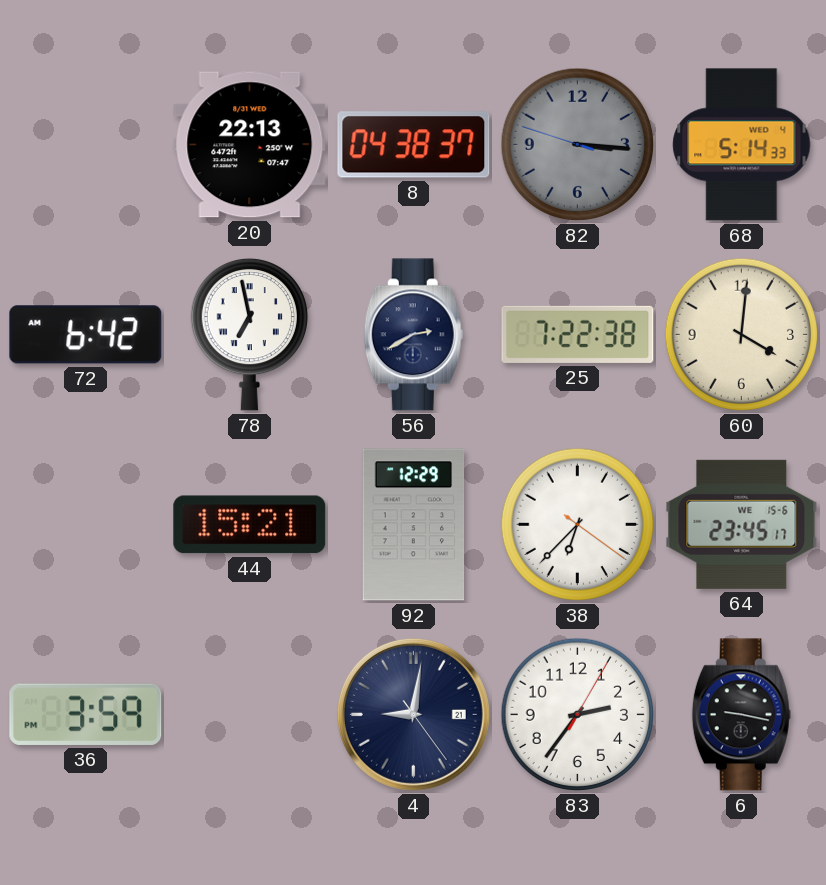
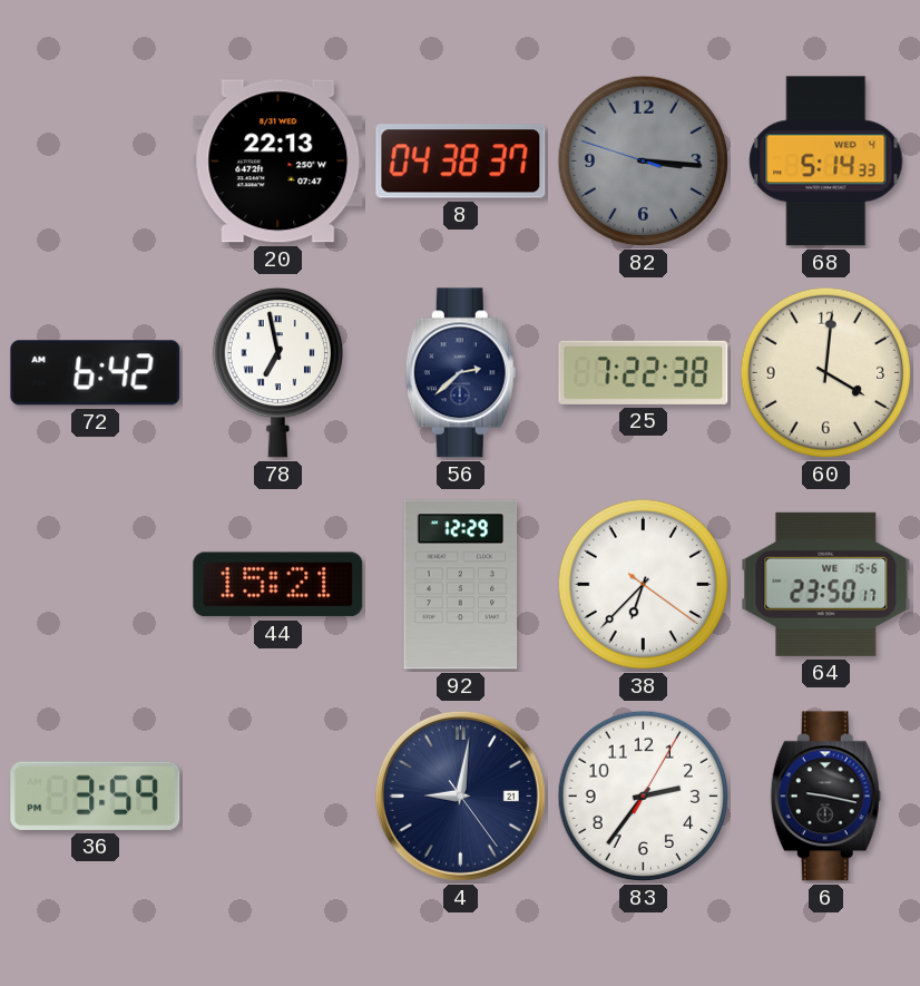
56: 2:40 -> 2:38 (460, 373)
64: 23:45 -> 23:50 (826, 584)
